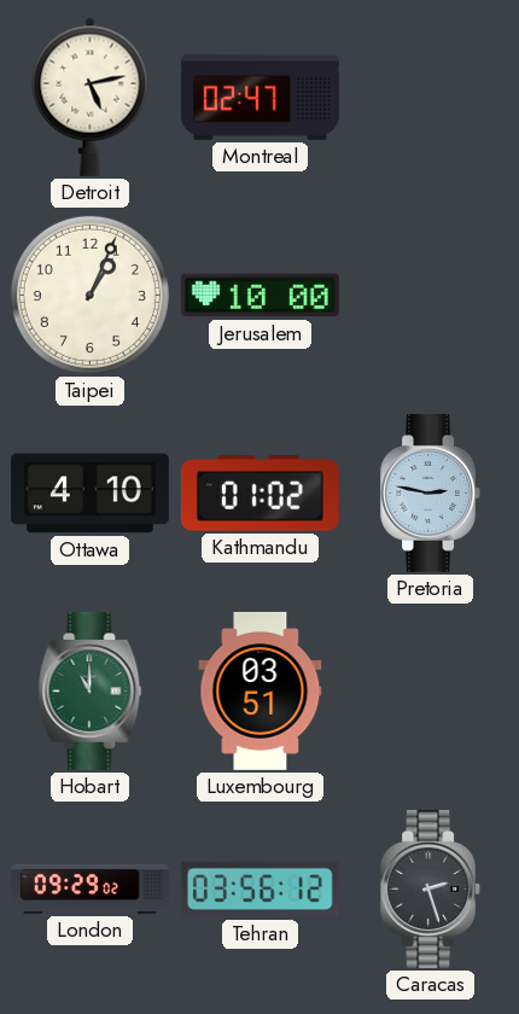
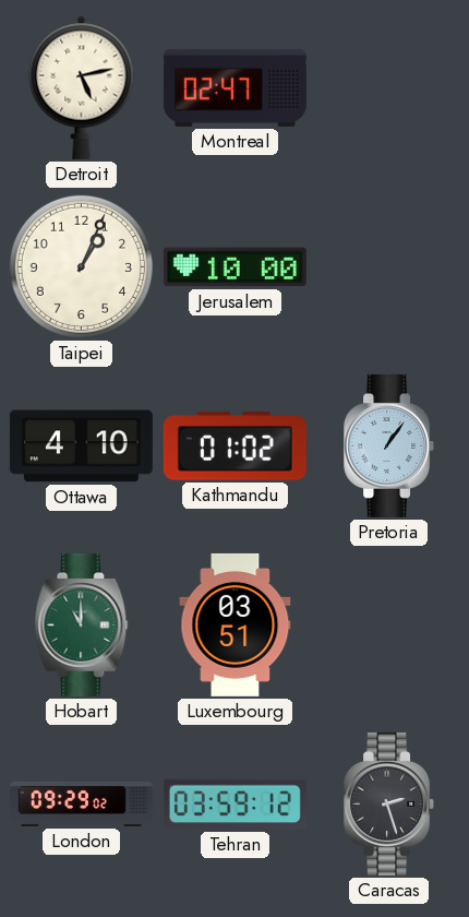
Pretoria: 2:47 -> 1:06 (389, 445)
Tehran: 03:56 -> 03:59 (234, 805)
